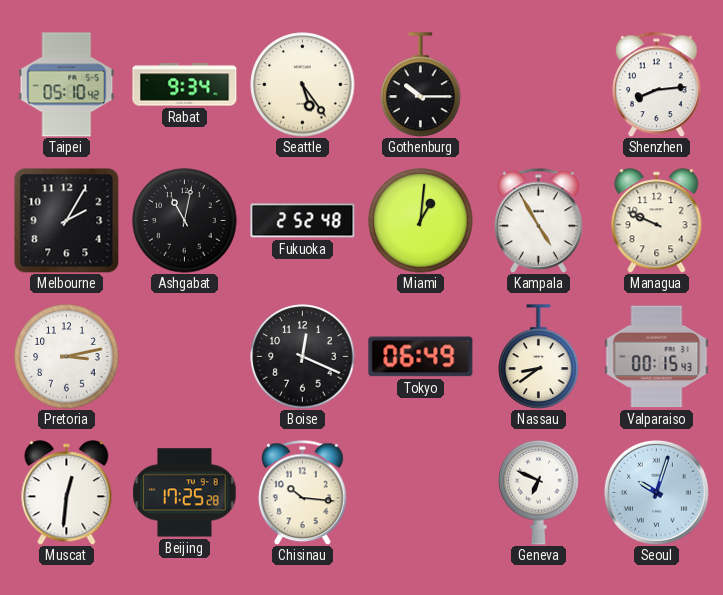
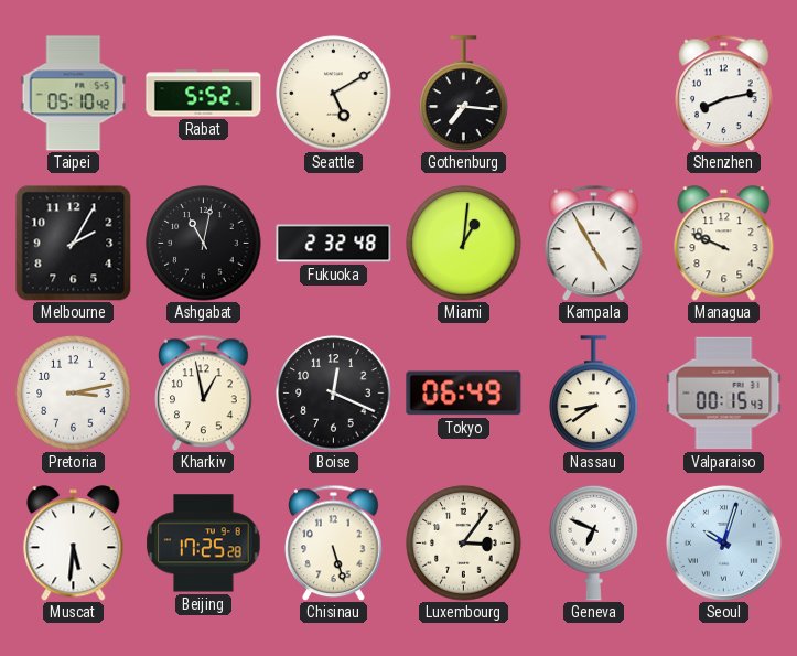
Rabat: 9:34 -> 5:52 (204, 94)
Seattle: 5:24 -> 5:10 (334, 94)
Gothenburg: 10:15 -> 7:16 (464, 94)
Shenzhen: 8:14 -> 8:13 (724, 93)
Fukuoka: 2:52 -> 2:32 (334, 244)
Kharkiv: none -> 12:58 (204, 392)
Muscat: 12:31 -> 5:31 (74, 544)
Chisinau: 10:16 -> 5:27 (334, 542)
Luxembourg: none -> 3:06 (464, 544)
